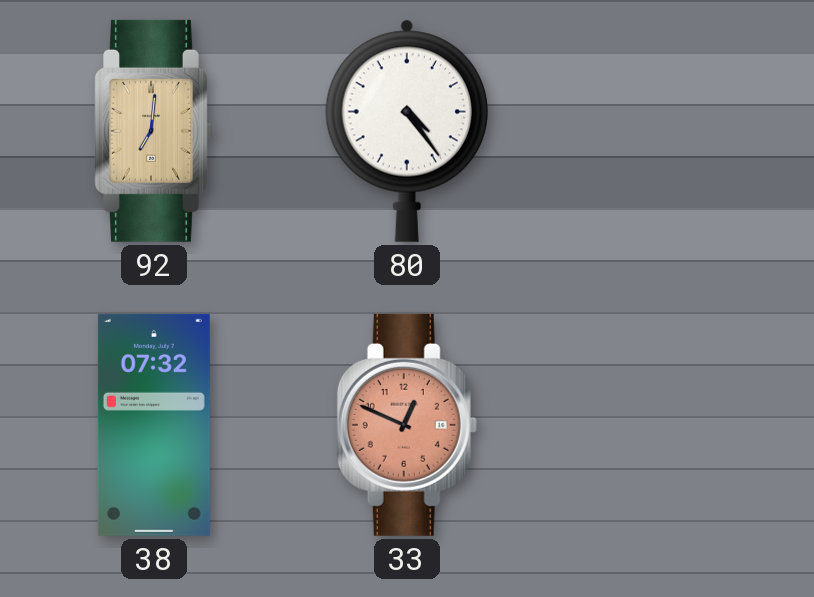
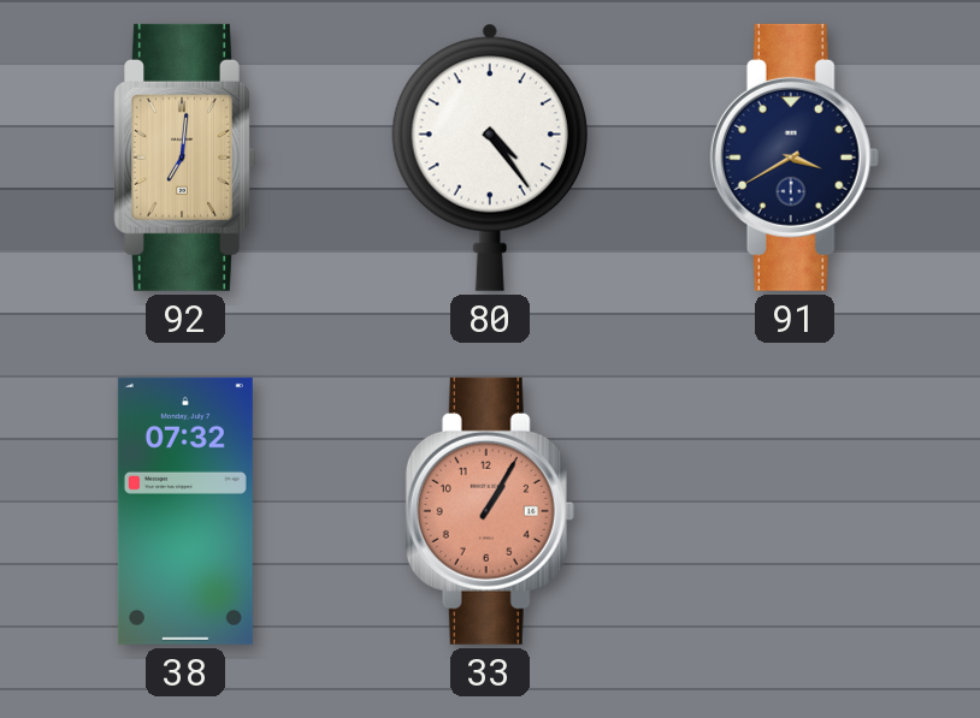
91: none -> 3:40 (795, 158)
33: 12:49 -> 1:05 (490, 511)
